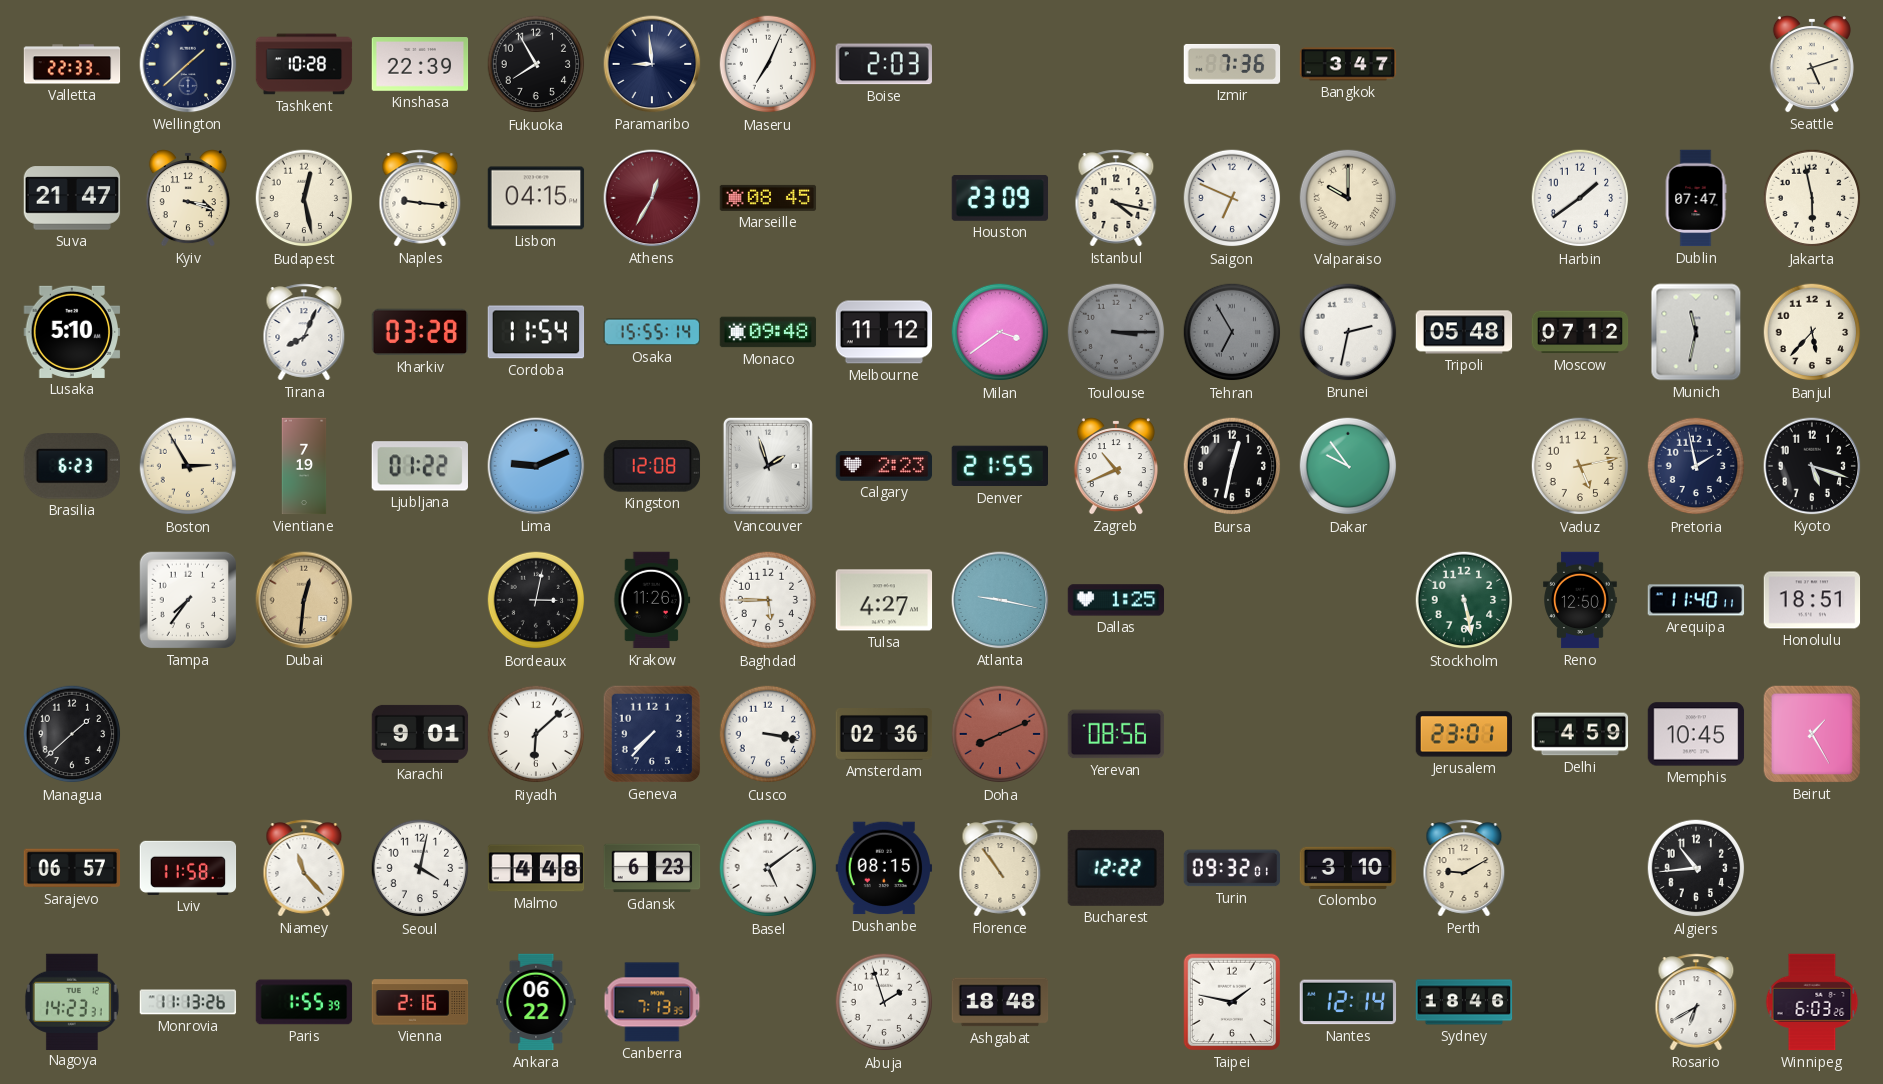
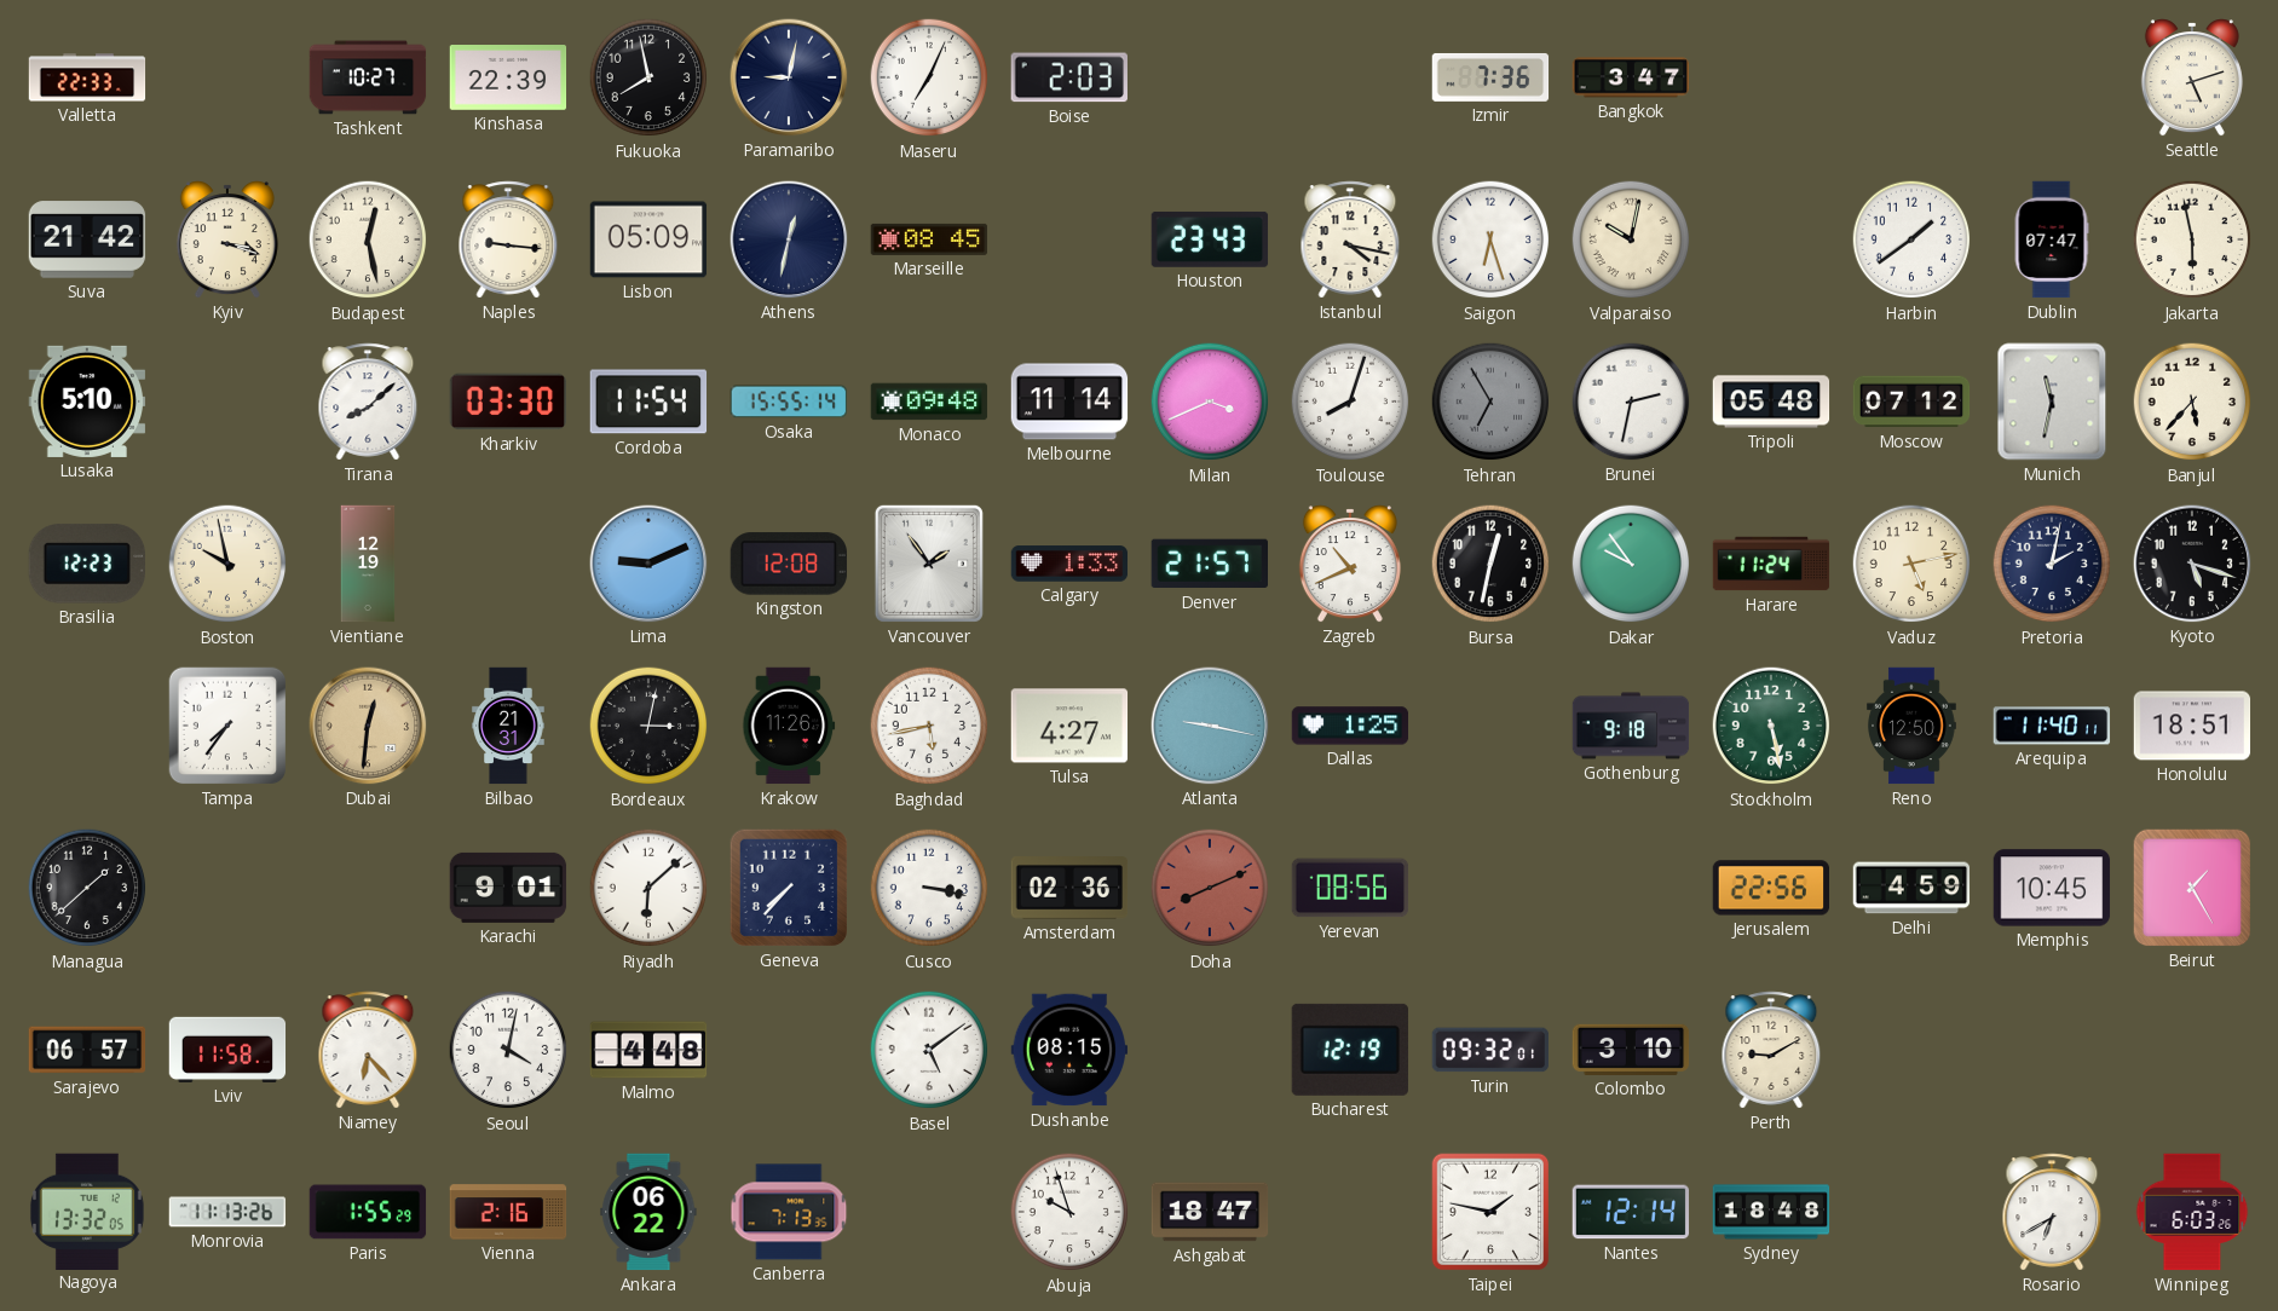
Wellington: 1:38 -> none (188, 64)
Tashkent: 10:28 -> 10:27 (368, 77)
Fukuoka: 7:55 -> 7:58 (648, 77)
Paramaribo: 8:59 -> 9:02 (789, 77)
Suva: 21:47 -> 21:42 (87, 239)
Lisbon: 04:15 -> 05:09 (648, 239)
Athens: 12:35 -> 12:32 (789, 239)
Athens dial: burgundy -> navy (789, 239)
Houston: 23:09 -> 23:43 (1210, 239)
Saigon: 6:49 -> 6:27 (1490, 239)
Valparaiso: 10:00 -> 10:02 (1631, 239)
Tirana: 8:04 -> 8:08 (368, 402)
Kharkiv: 03:28 -> 03:30 (508, 402)
Melbourne: 11:12 -> 11:14 (1069, 402)
Milan: 3:39 -> 3:41 (1210, 402)
Toulouse: 3:15 -> 8:03 (1350, 402)
Toulouse dial: grey -> white (1350, 402)
Brasilia: 6:23 -> 12:23 (86, 564)
Boston: 2:55 -> 9:58 (227, 564)
Vientiane: 7:19 -> 12:19 (368, 564)
Ljubljana: 01:22 -> none (420, 466)
Vancouver: 1:57 -> 1:54 (929, 564)
Calgary: 2:23 -> 1:33 (1069, 564)
Denver: 21:55 -> 21:57 (1209, 564)
Harare: none -> 11:24 (1771, 564)
Pretoria: 1:58 -> 2:02 (2052, 564)
Bilbao: none -> 21:31 (508, 726)
Baghdad: 5:45 -> 5:43 (929, 726)
Gothenburg: none -> 9:18 (1631, 726)
Jerusalem: 23:01 -> 22:56 (1771, 888)
Niamey: 11:23 -> 6:23 (368, 1050)
Gdansk: 6:23 -> none (652, 868)
Florence: 10:54 -> none (1000, 868)
Bucharest: 12:22 -> 12:19 (1350, 1050)
Algiers: 10:44 -> none (1696, 868)
Nagoya: 14:23 -> 13:32 (87, 1211)
Paris: 1:55:39 -> 1:55:29 (368, 1212)
Abuja: 1:57 -> 9:57 (1069, 1212)
Ashgabat: 18:48 -> 18:47 (1210, 1212)
Sydney: 18:46 -> 18:48 (1771, 1212)
